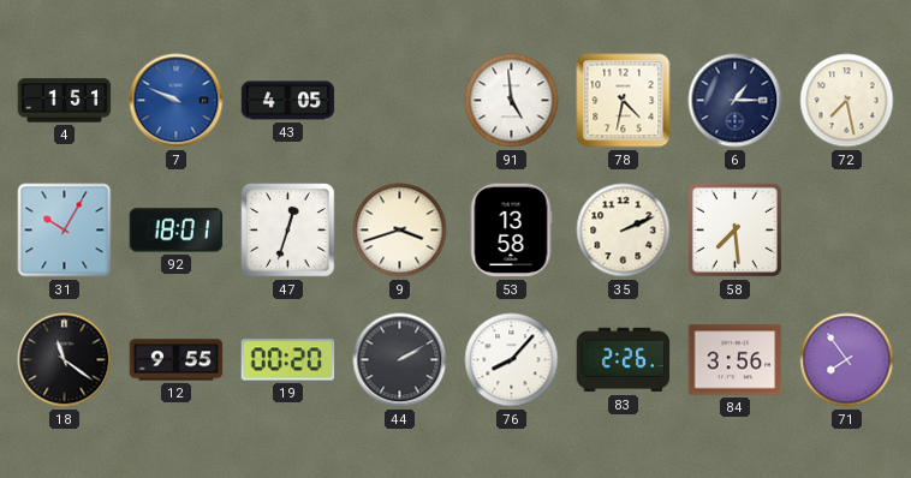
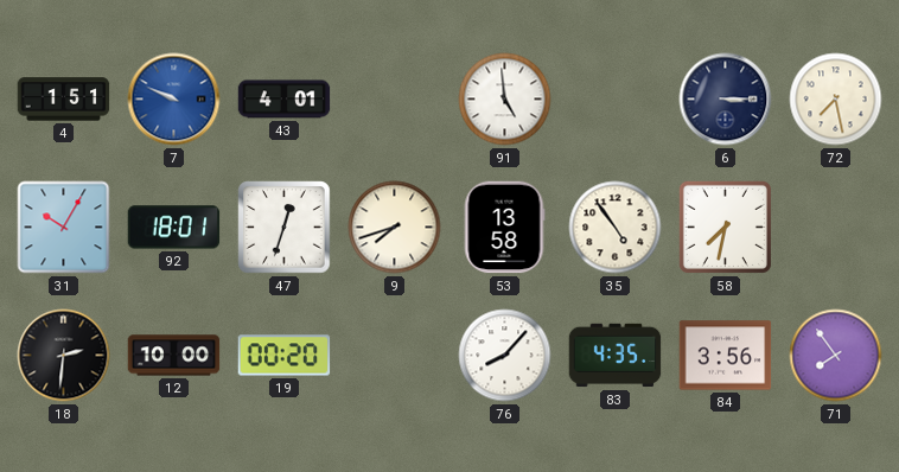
43: 4:05 -> 4:01 (285, 100)
78: 4:32 -> none (624, 101)
6: 1:15 -> 3:15 (726, 100)
9: 3:42 -> 7:42 (395, 228)
35: 2:11 -> 4:54 (616, 228)
58: 7:29 -> 7:32 (725, 227)
18: 11:21 -> 2:31 (64, 356)
12: 9:55 -> 10:00 (174, 356)
44: 2:10 -> none (400, 360)
83: 2:26 -> 4:35 (616, 356)
